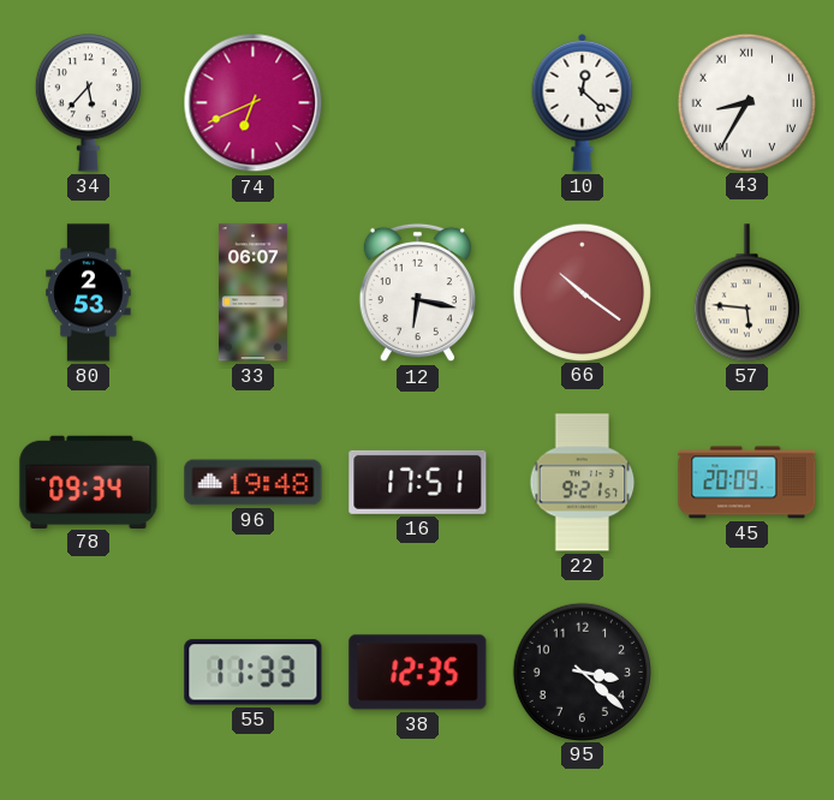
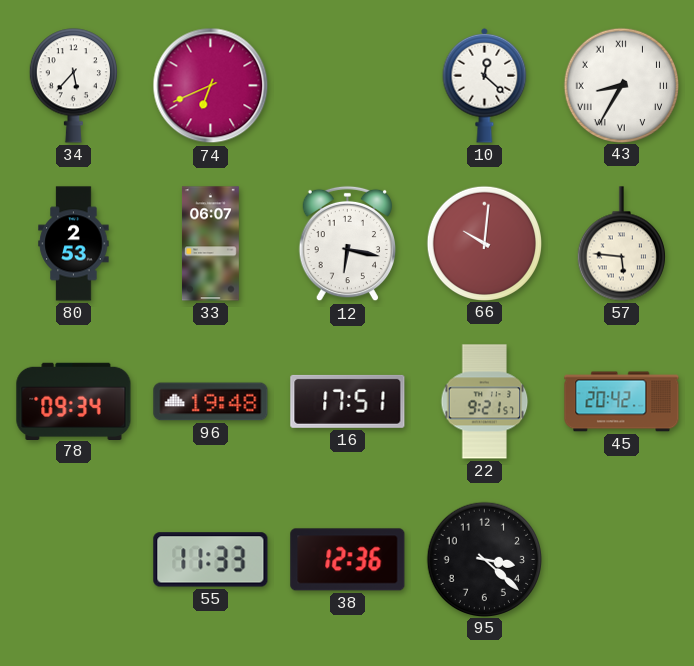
66: 10:21 -> 10:01 (484, 243)
45: 20:09 -> 20:42 (622, 402)
38: 12:35 -> 12:36 (348, 560)
